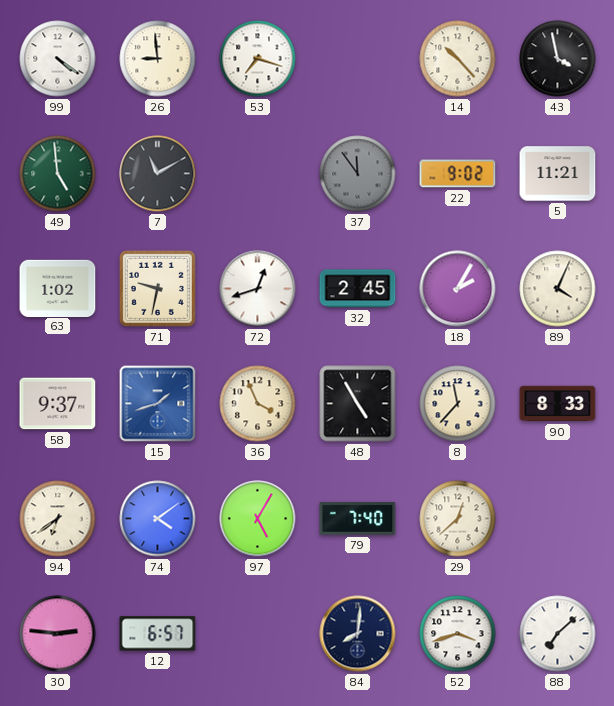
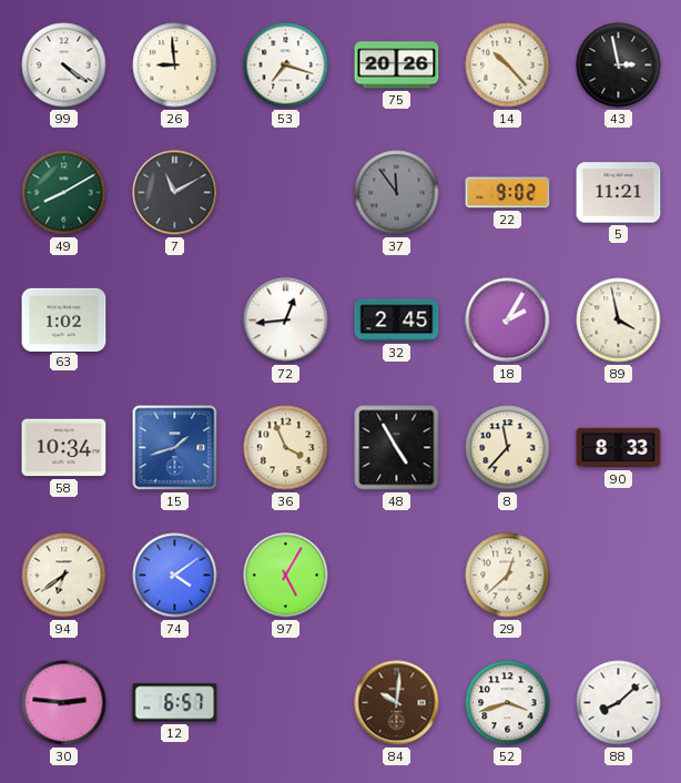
75: none -> 20:26 (397, 65)
43: 3:58 -> 2:58 (619, 65)
49: 4:59 -> 8:10 (64, 193)
71: 9:32 -> none (157, 288)
72: 12:42 -> 12:44 (286, 321)
89: 4:04 -> 3:58 (619, 321)
58: 9:37 -> 10:34 (64, 448)
79: 7:40 -> none (358, 519)
84: 8:01 -> 10:01 (397, 703)
84 dial: navy -> brown (397, 703)
88: 7:08 -> 8:08 (619, 703)
